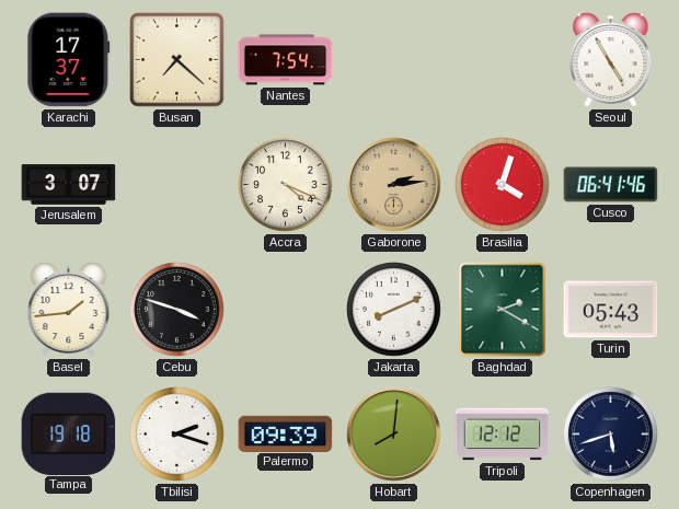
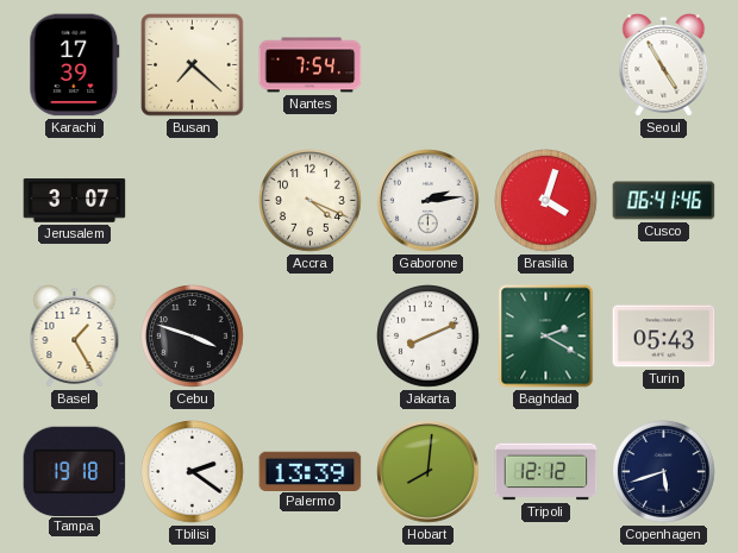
Karachi: 17:37 -> 17:39 (75, 65)
Gaborone dial: champagne -> white (429, 201)
Basel: 1:44 -> 1:25 (75, 337)
Tbilisi: 2:18 -> 2:21 (193, 472)
Palermo: 09:39 -> 13:39 (311, 471)
